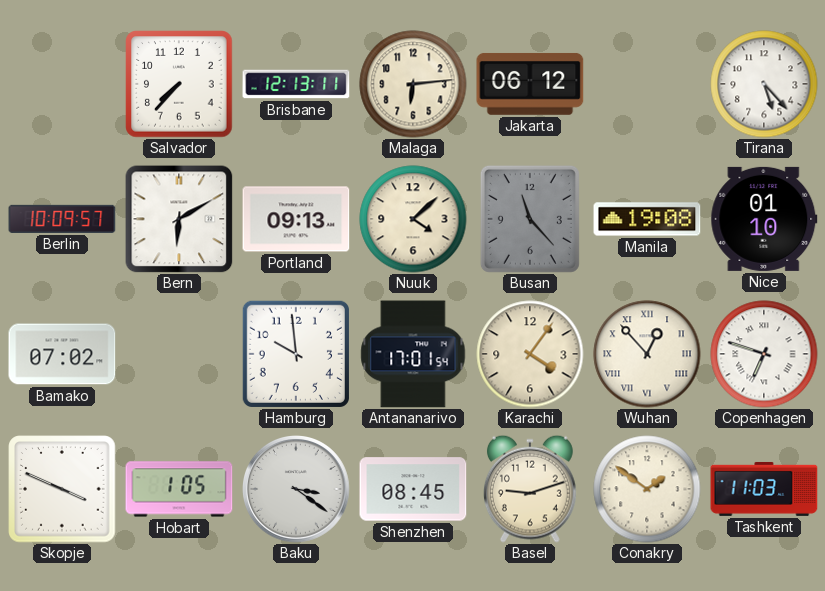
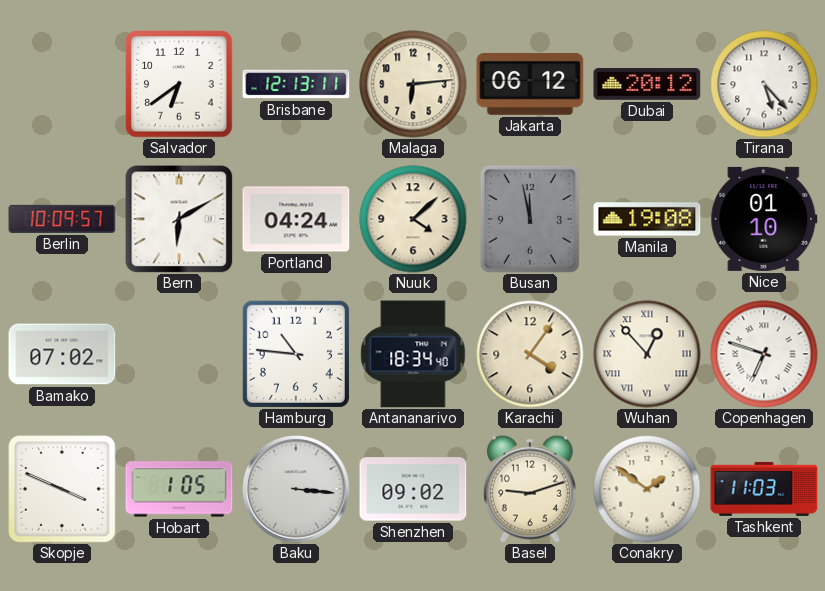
Salvador: 7:37 -> 6:39 (179, 84)
Dubai: none -> 20:12 (647, 84)
Portland: 09:13 -> 04:24 (296, 219)
Busan: 11:23 -> 11:58 (530, 219)
Hamburg: 9:59 -> 10:46 (296, 354)
Antananarivo: 17:01 -> 18:34 (413, 354)
Baku: 3:21 -> 3:16 (297, 490)
Shenzhen: 08:45 -> 09:02 (413, 489)
